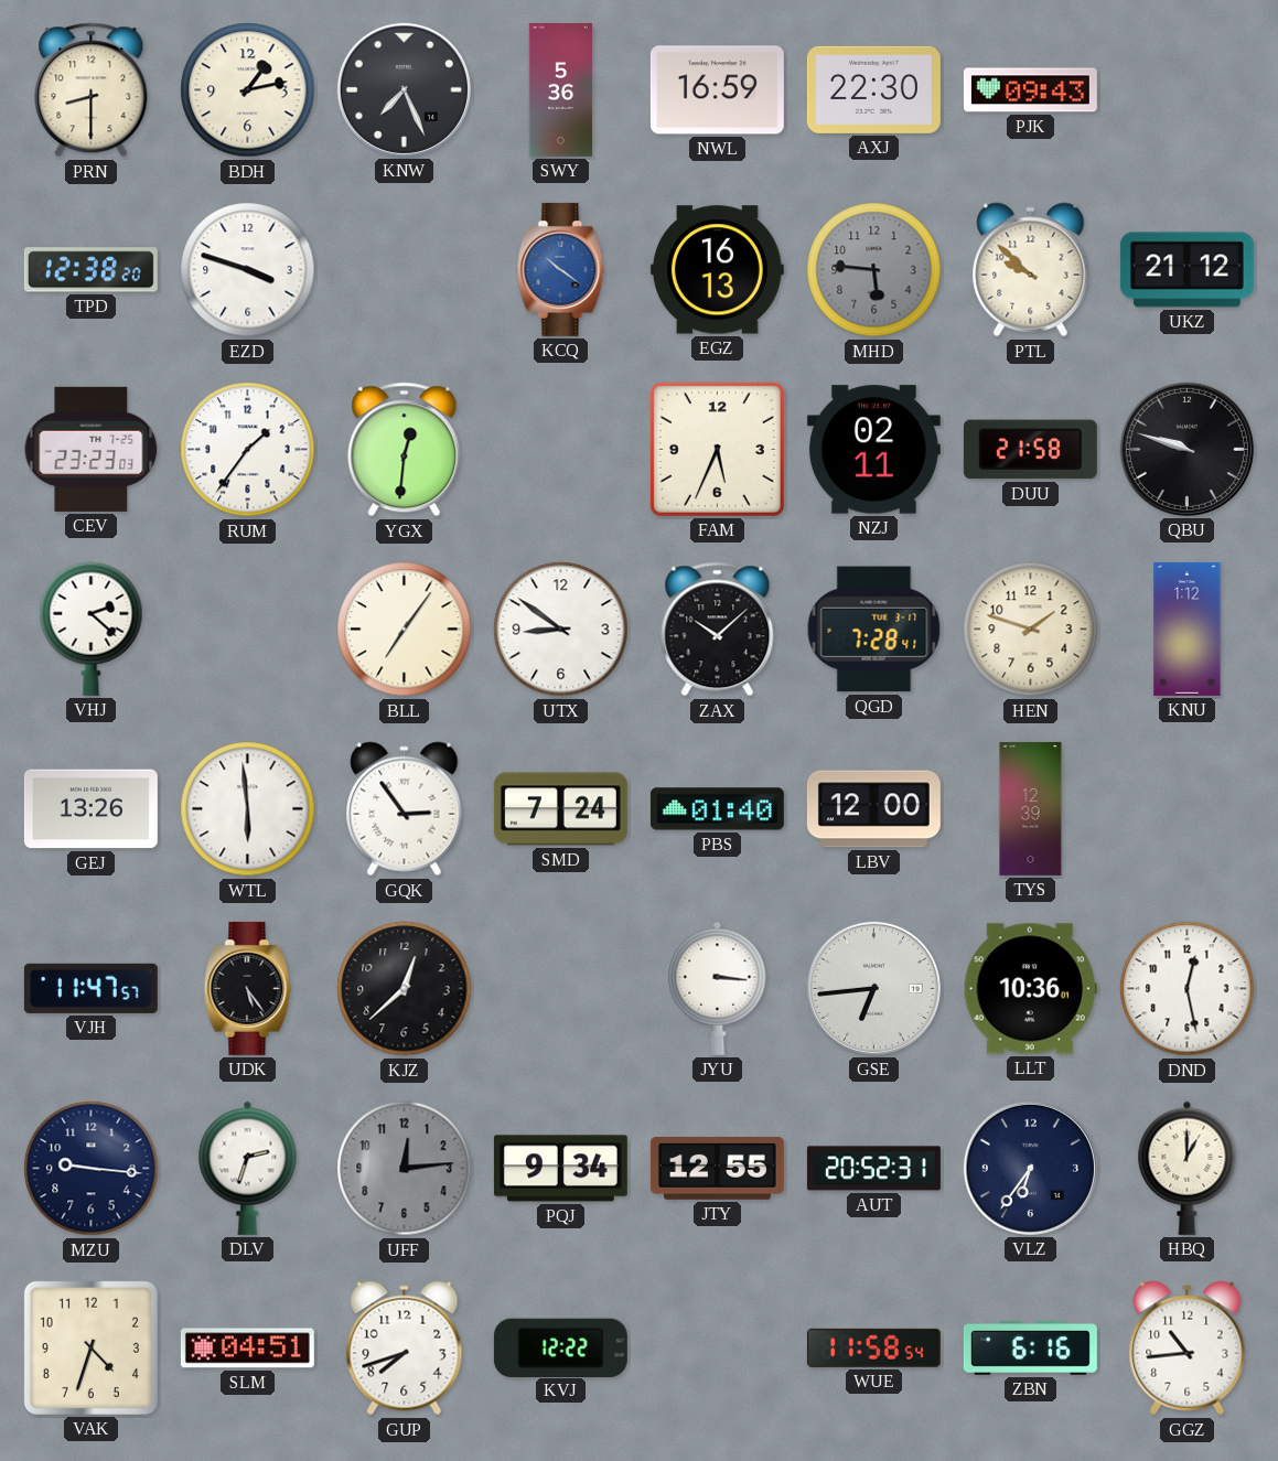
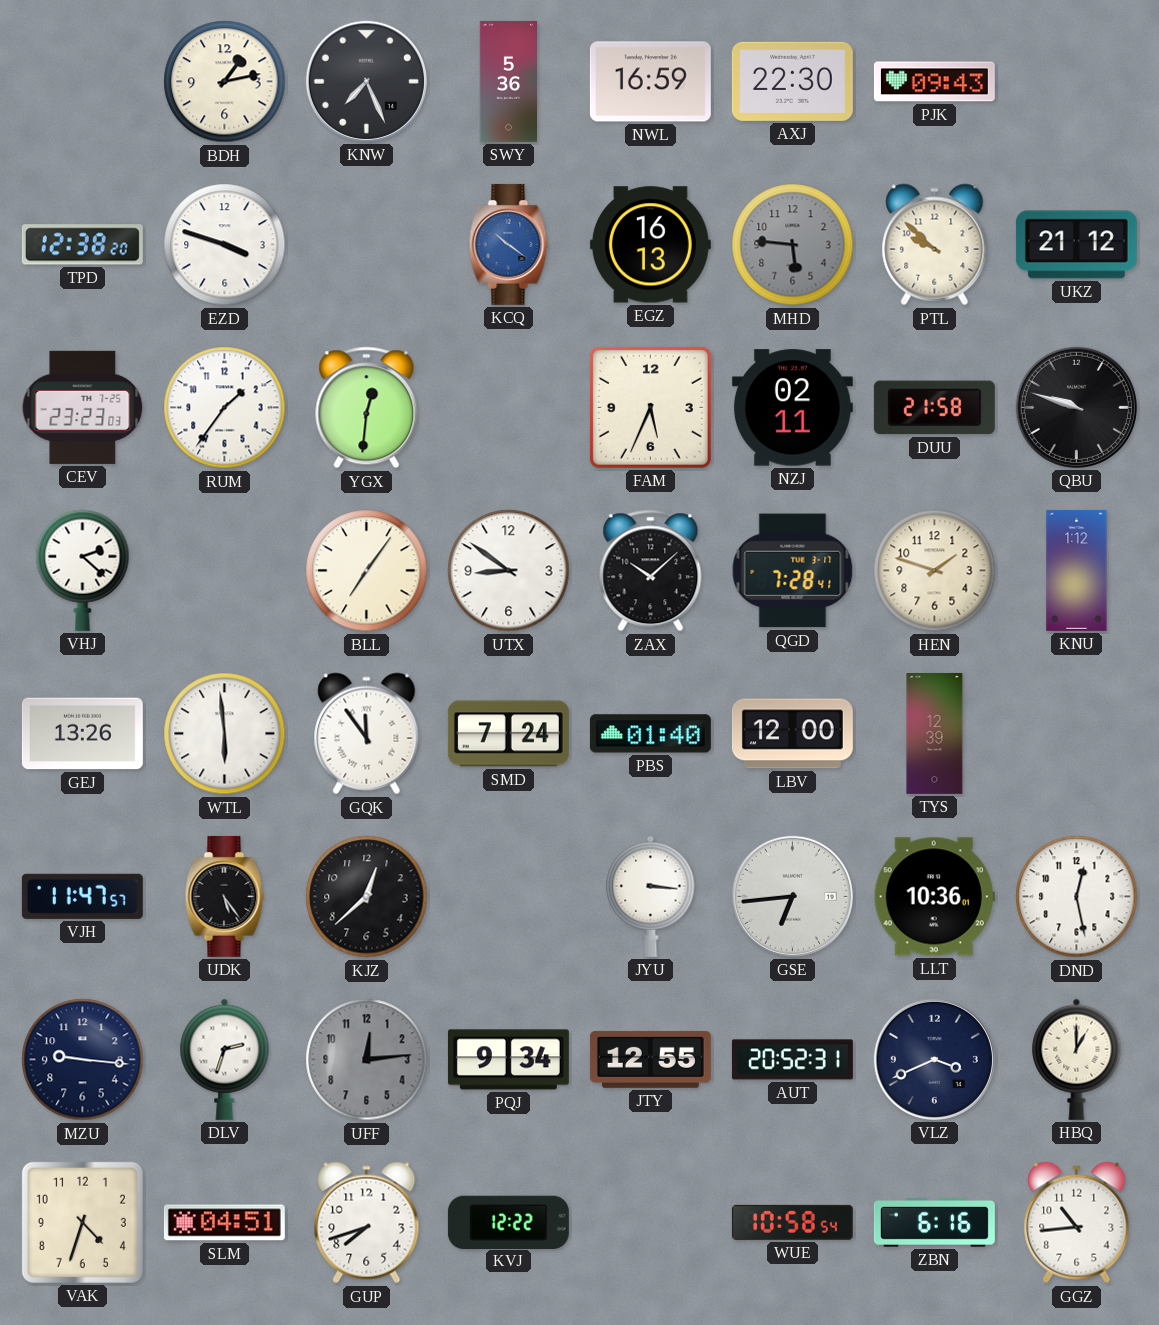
PRN: 8:30 -> none (92, 90)
GQK: 2:54 -> 11:54 (367, 734)
VLZ: 6:36 -> 3:41 (934, 1059)
WUE: 11:58 -> 10:58 (792, 1222)
